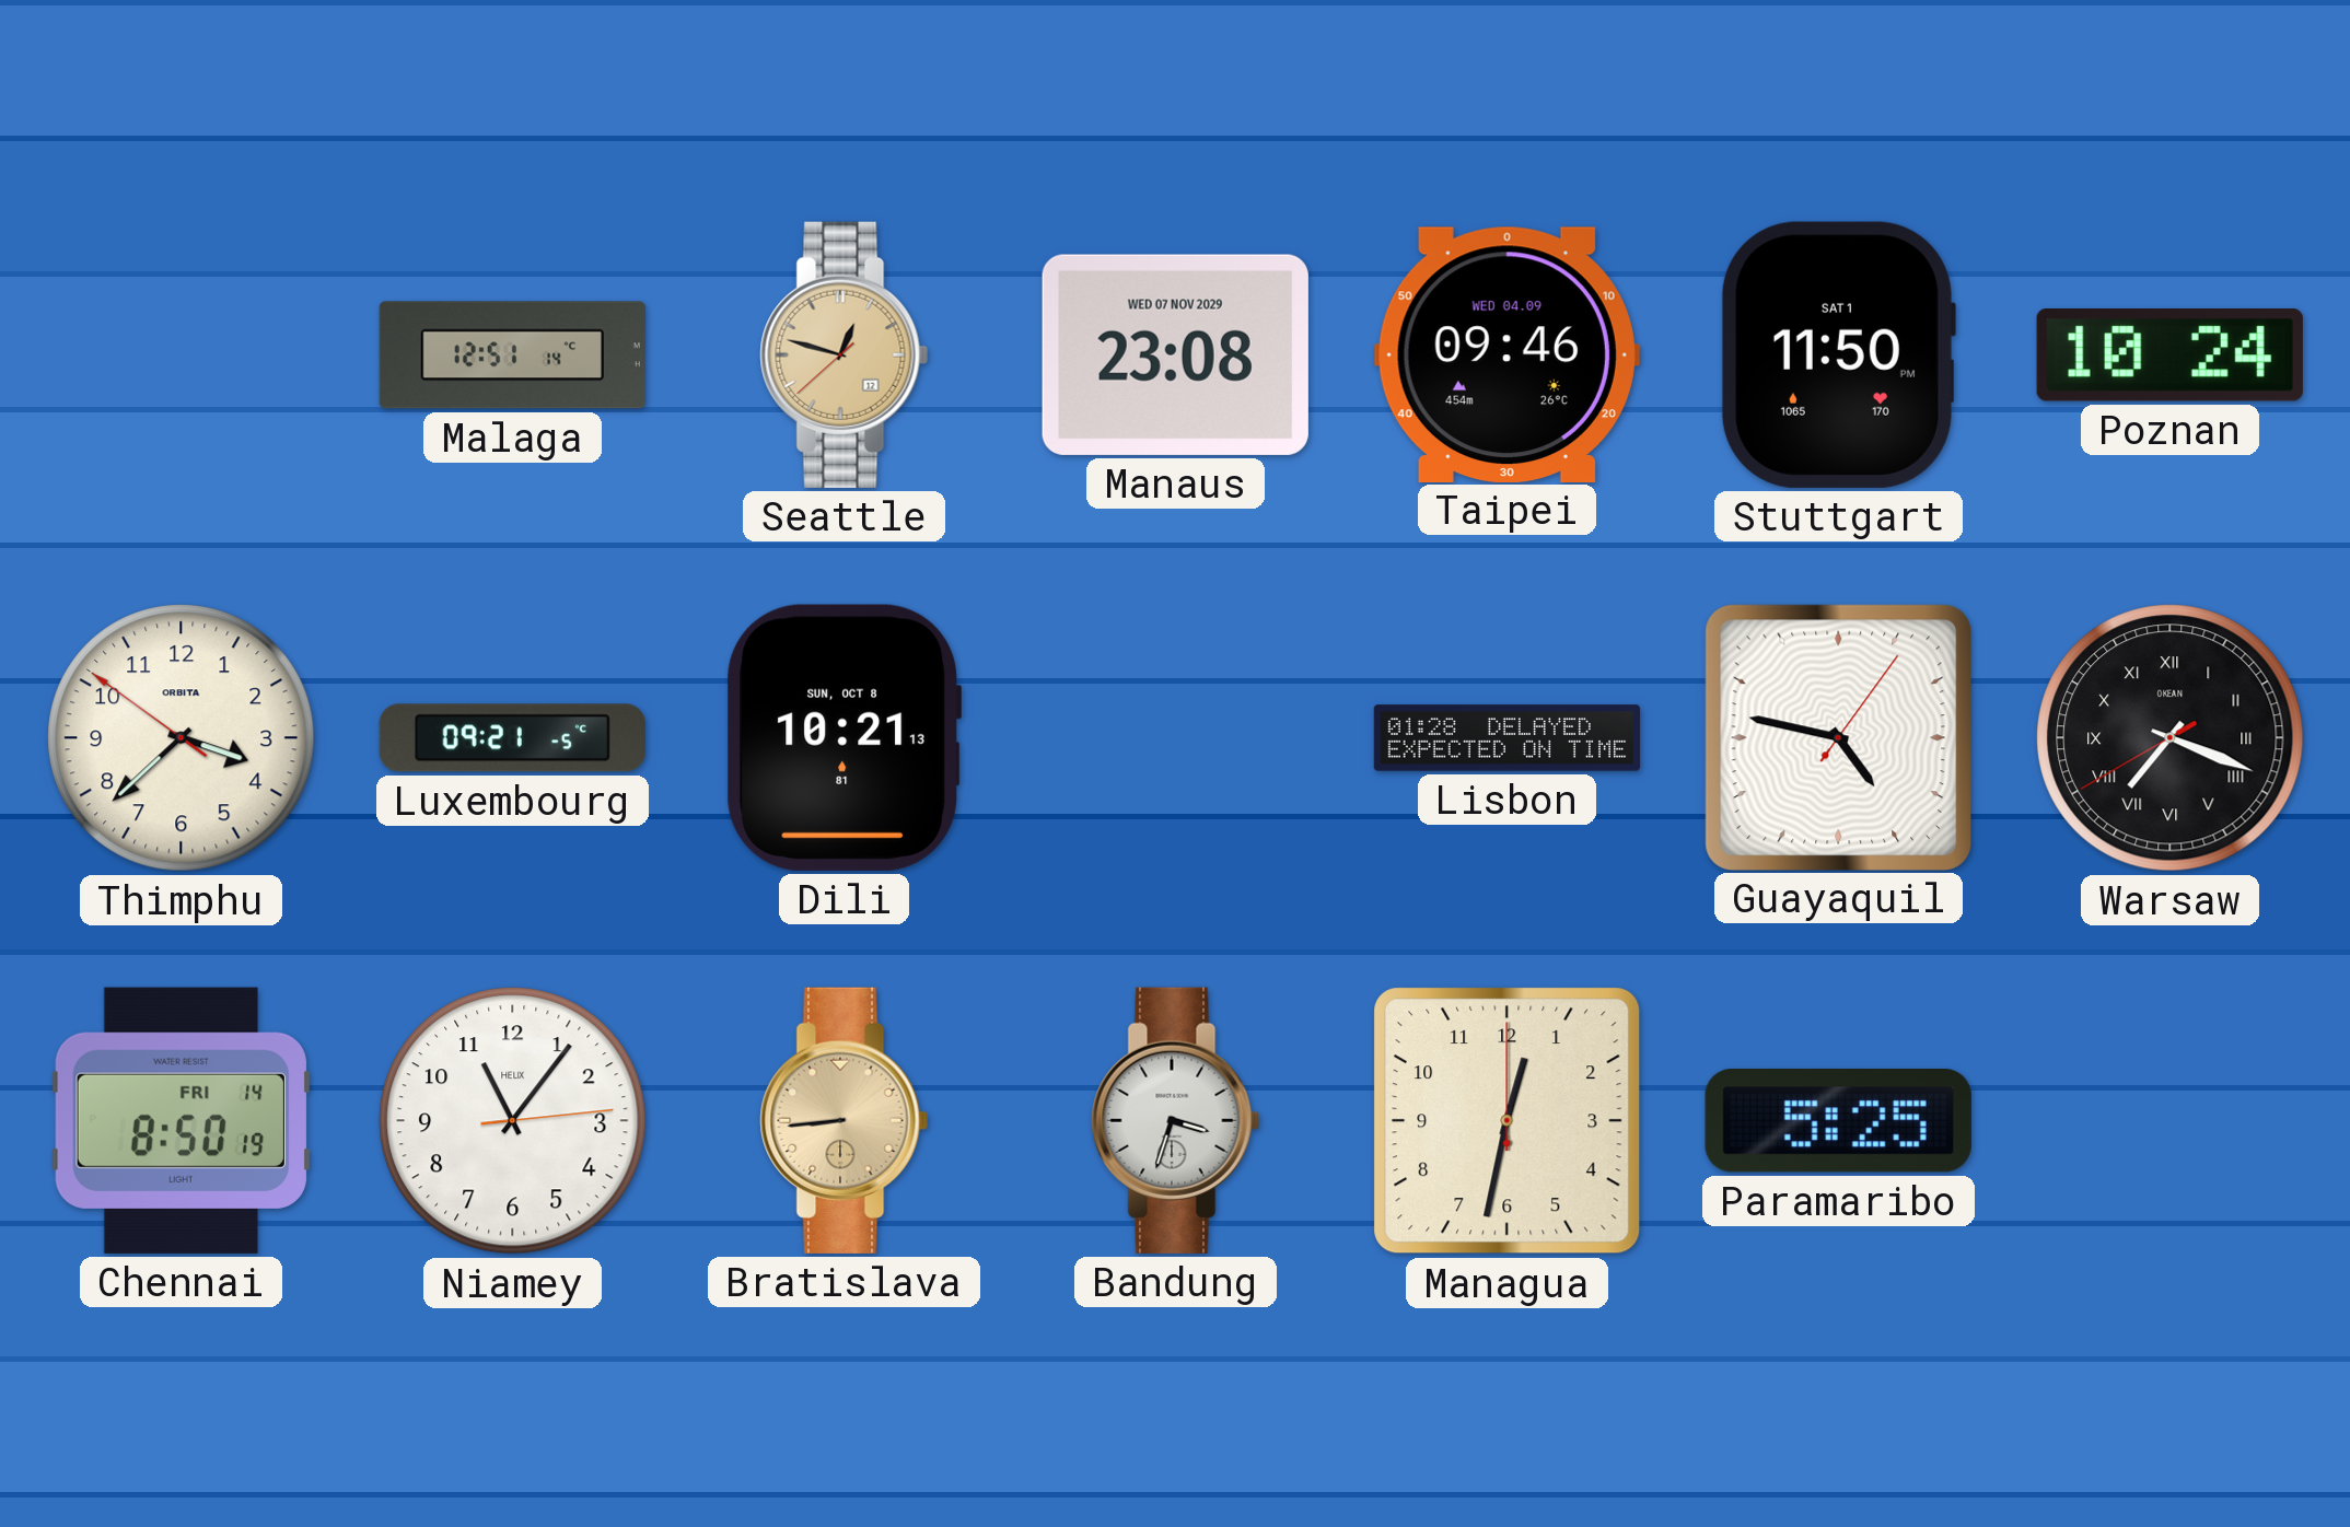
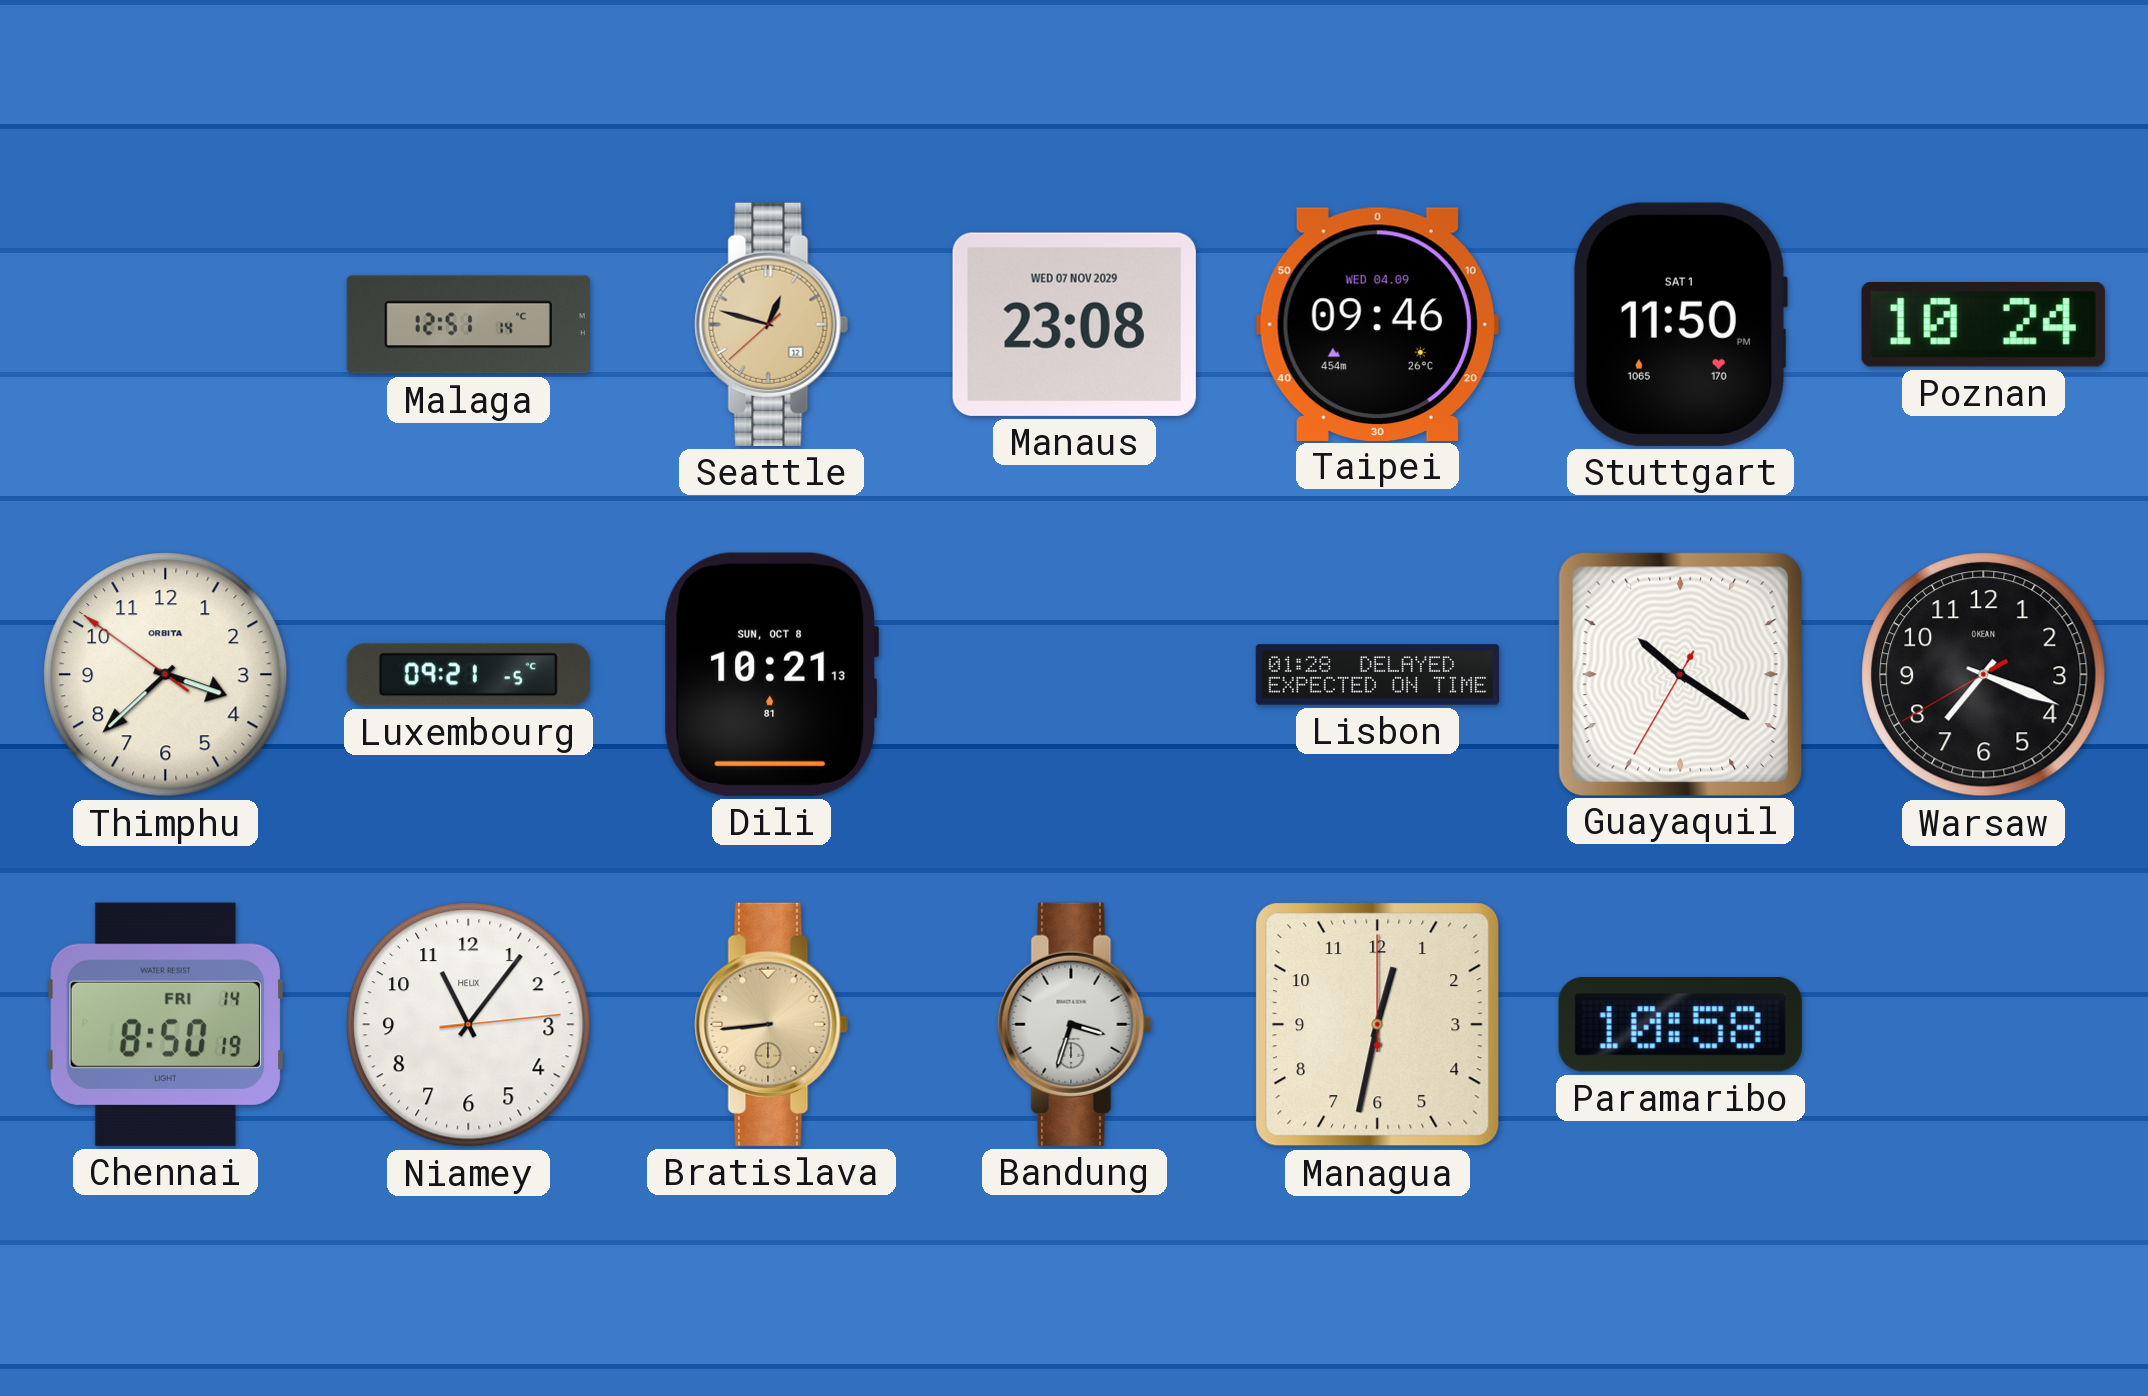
Guayaquil: 4:47 -> 10:20 (1680, 674)
Warsaw numerals: Roman -> Arabic (1984, 675)
Paramaribo: 5:25 -> 10:58 (1680, 1024)
